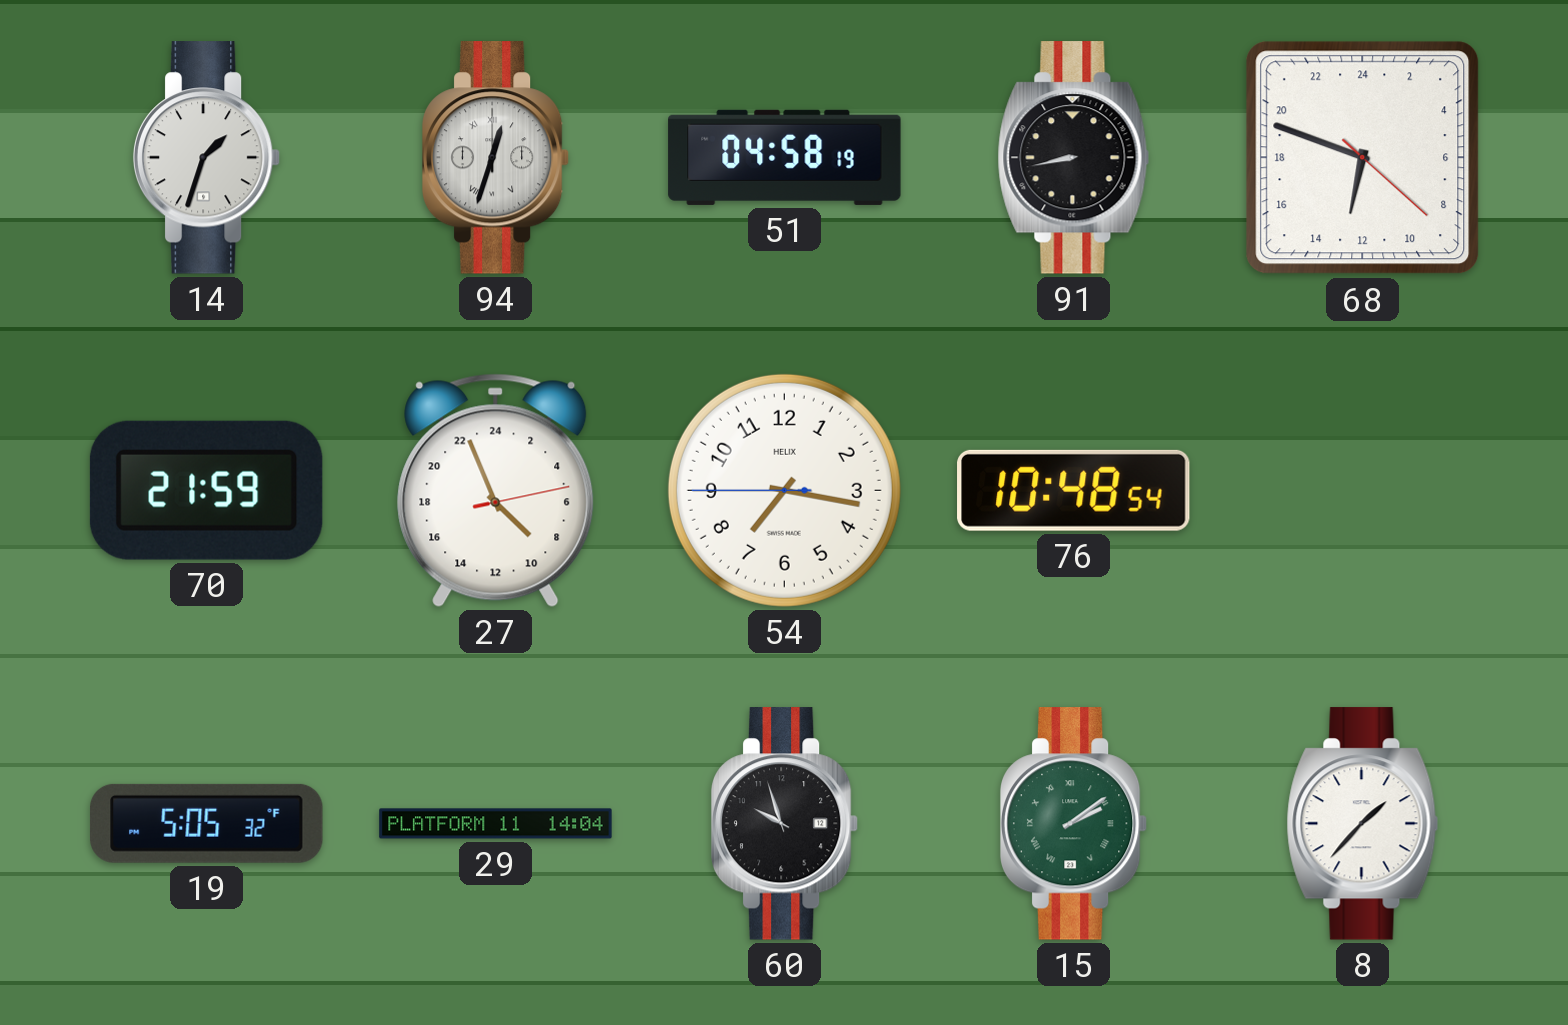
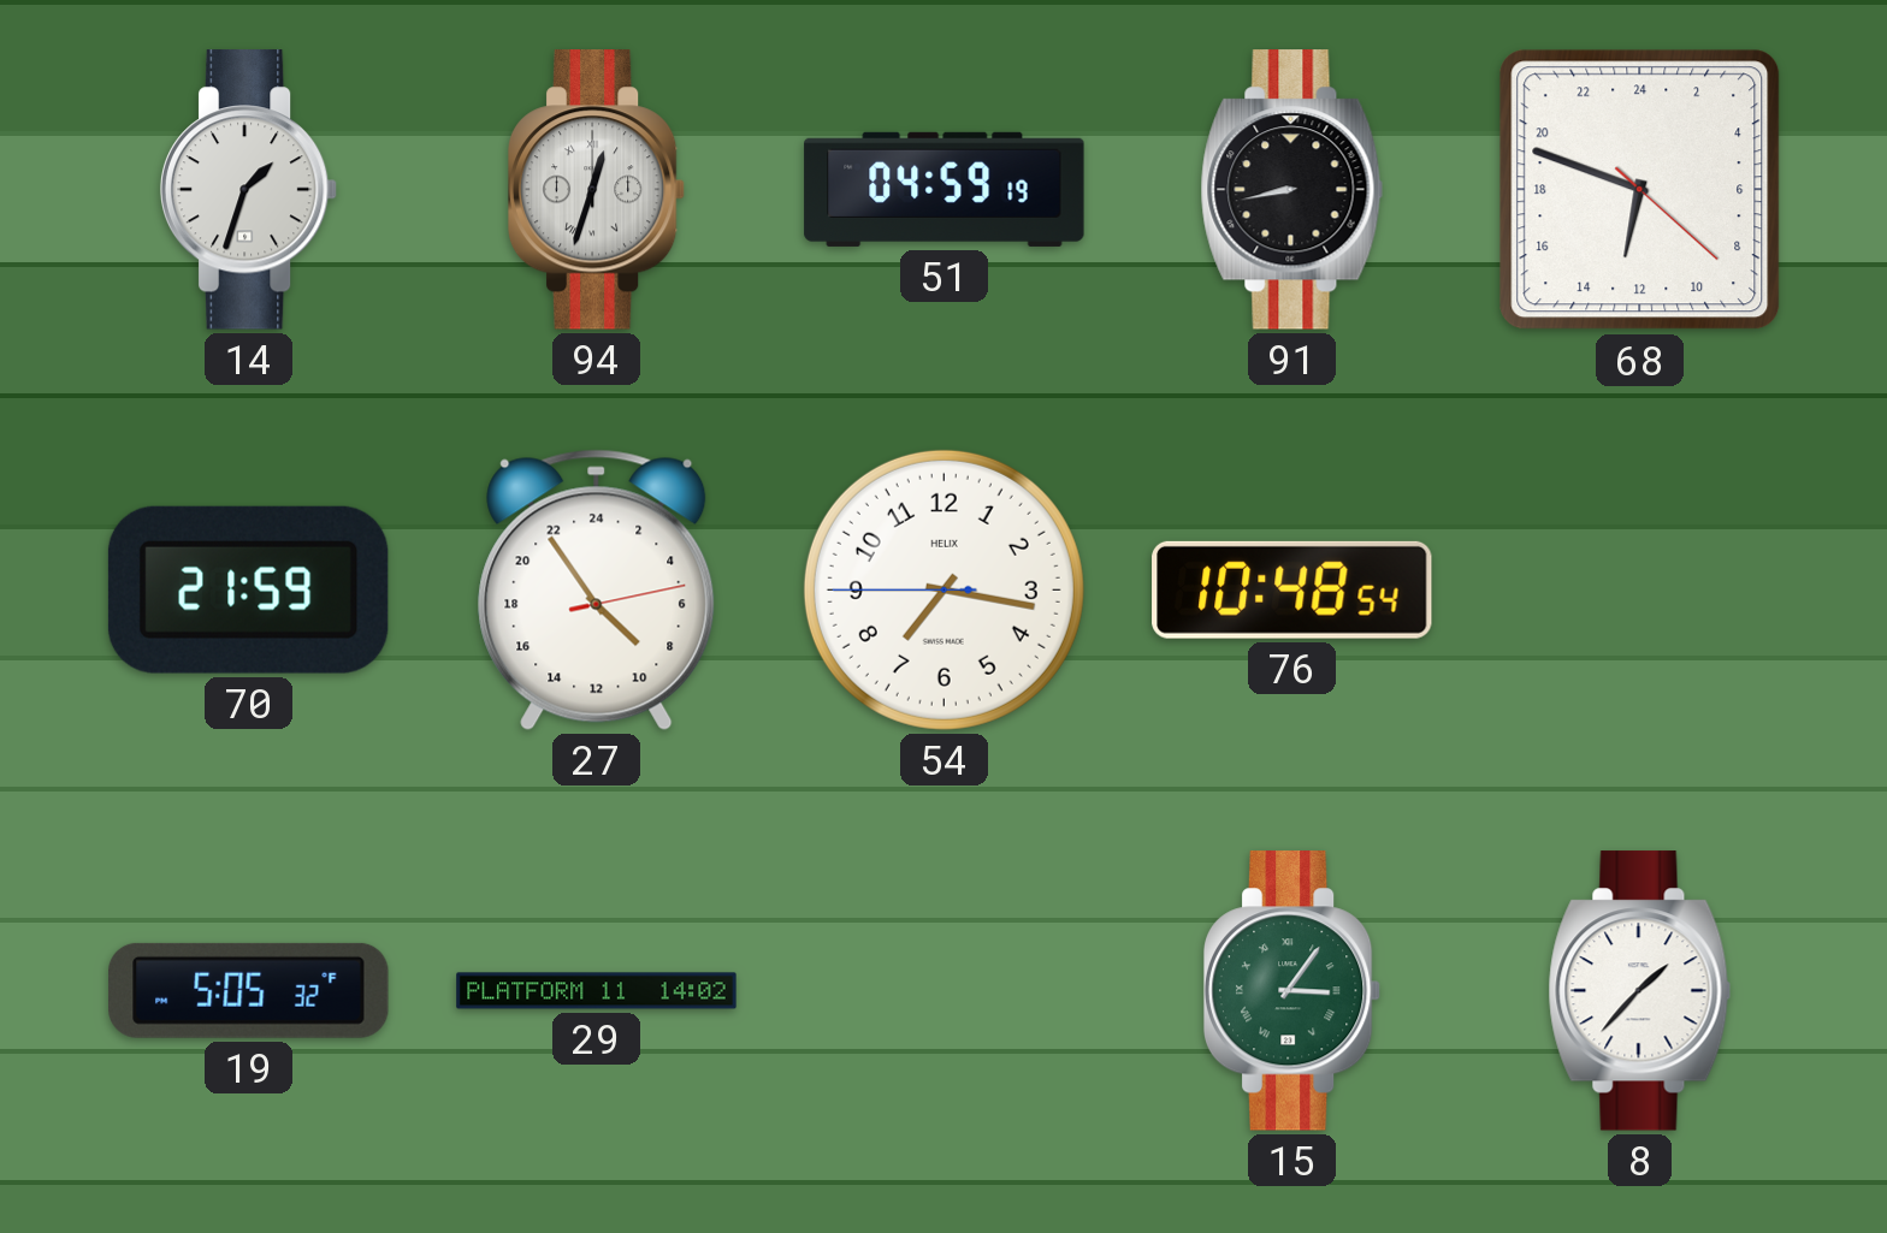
51: 04:58 -> 04:59 (945, 189)
27: 8:56 -> 8:54 (597, 589)
29: 14:04 -> 14:02 (597, 991)
60: 9:57 -> none (785, 824)
15: 2:09 -> 3:06 (1292, 991)
